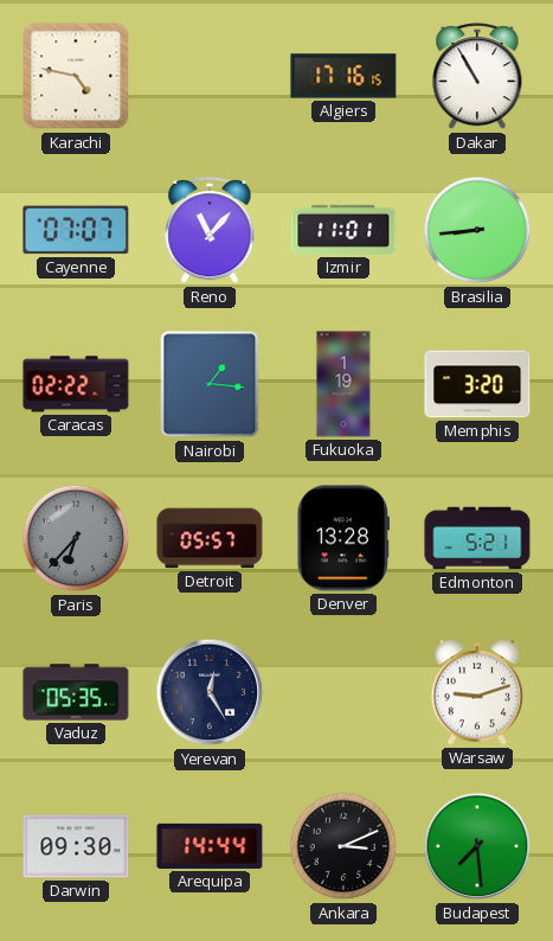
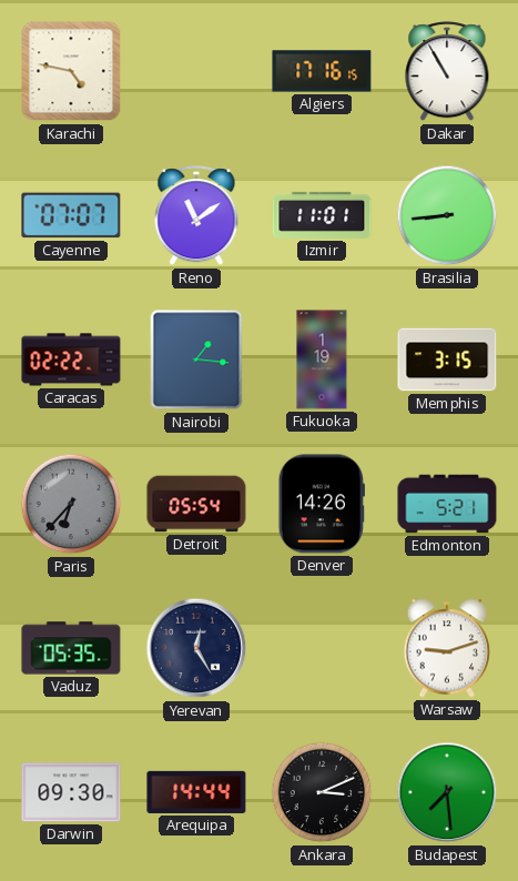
Reno: 11:07 -> 11:09 (196, 216)
Memphis: 3:20 -> 3:15 (447, 360)
Detroit: 05:57 -> 05:54 (196, 504)
Denver: 13:28 -> 14:26 (322, 504)
